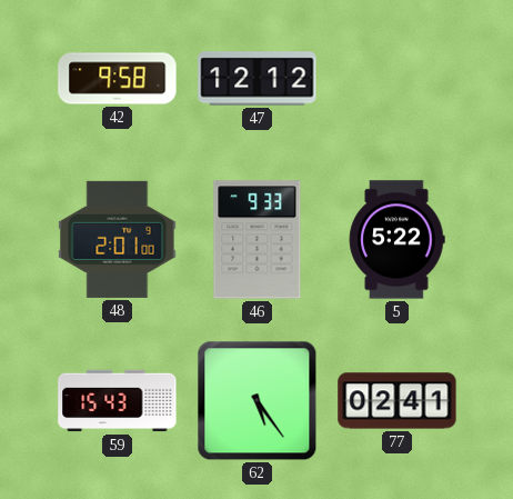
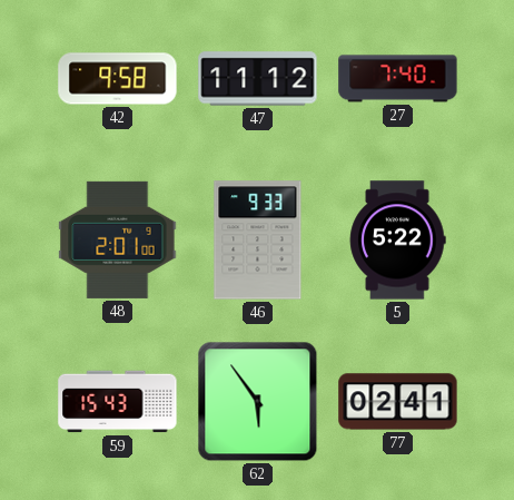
47: 12:12 -> 11:12 (258, 79)
27: none -> 7:40 (398, 79)
62: 5:24 -> 5:54 (258, 402)
